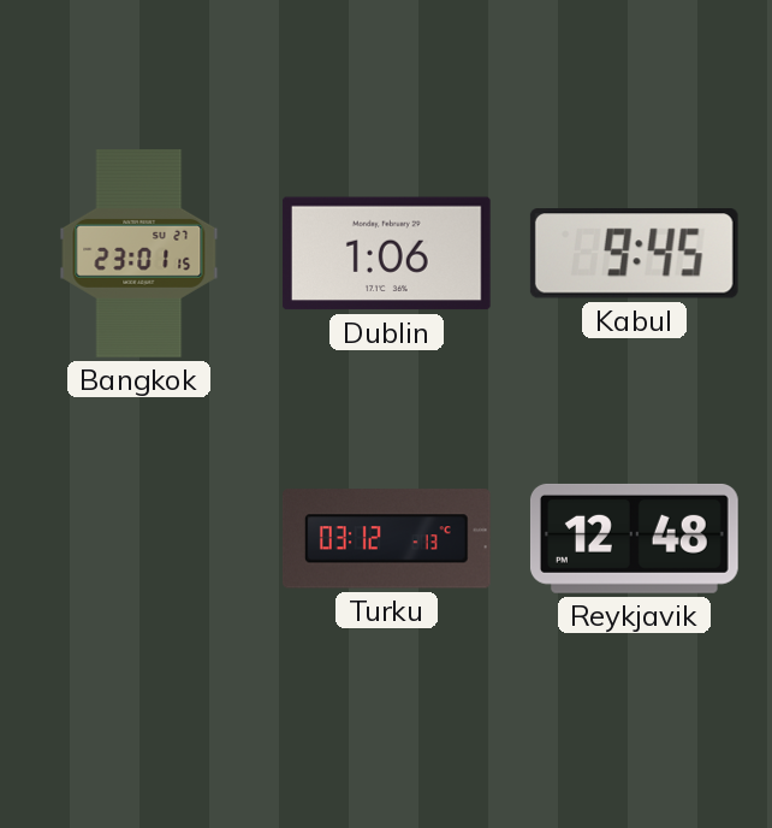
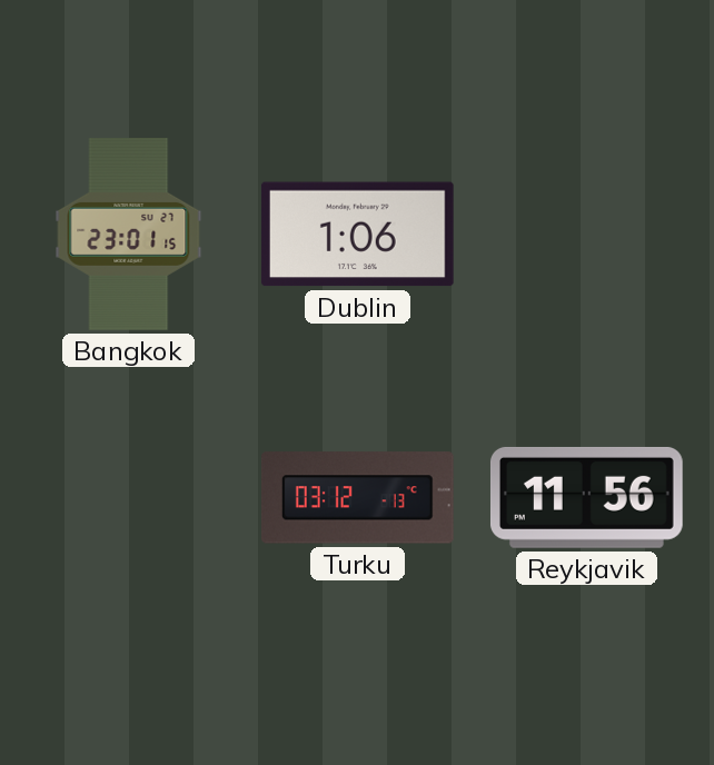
Kabul: 9:45 -> none (634, 254)
Reykjavik: 12:48 -> 11:56 (587, 497)
